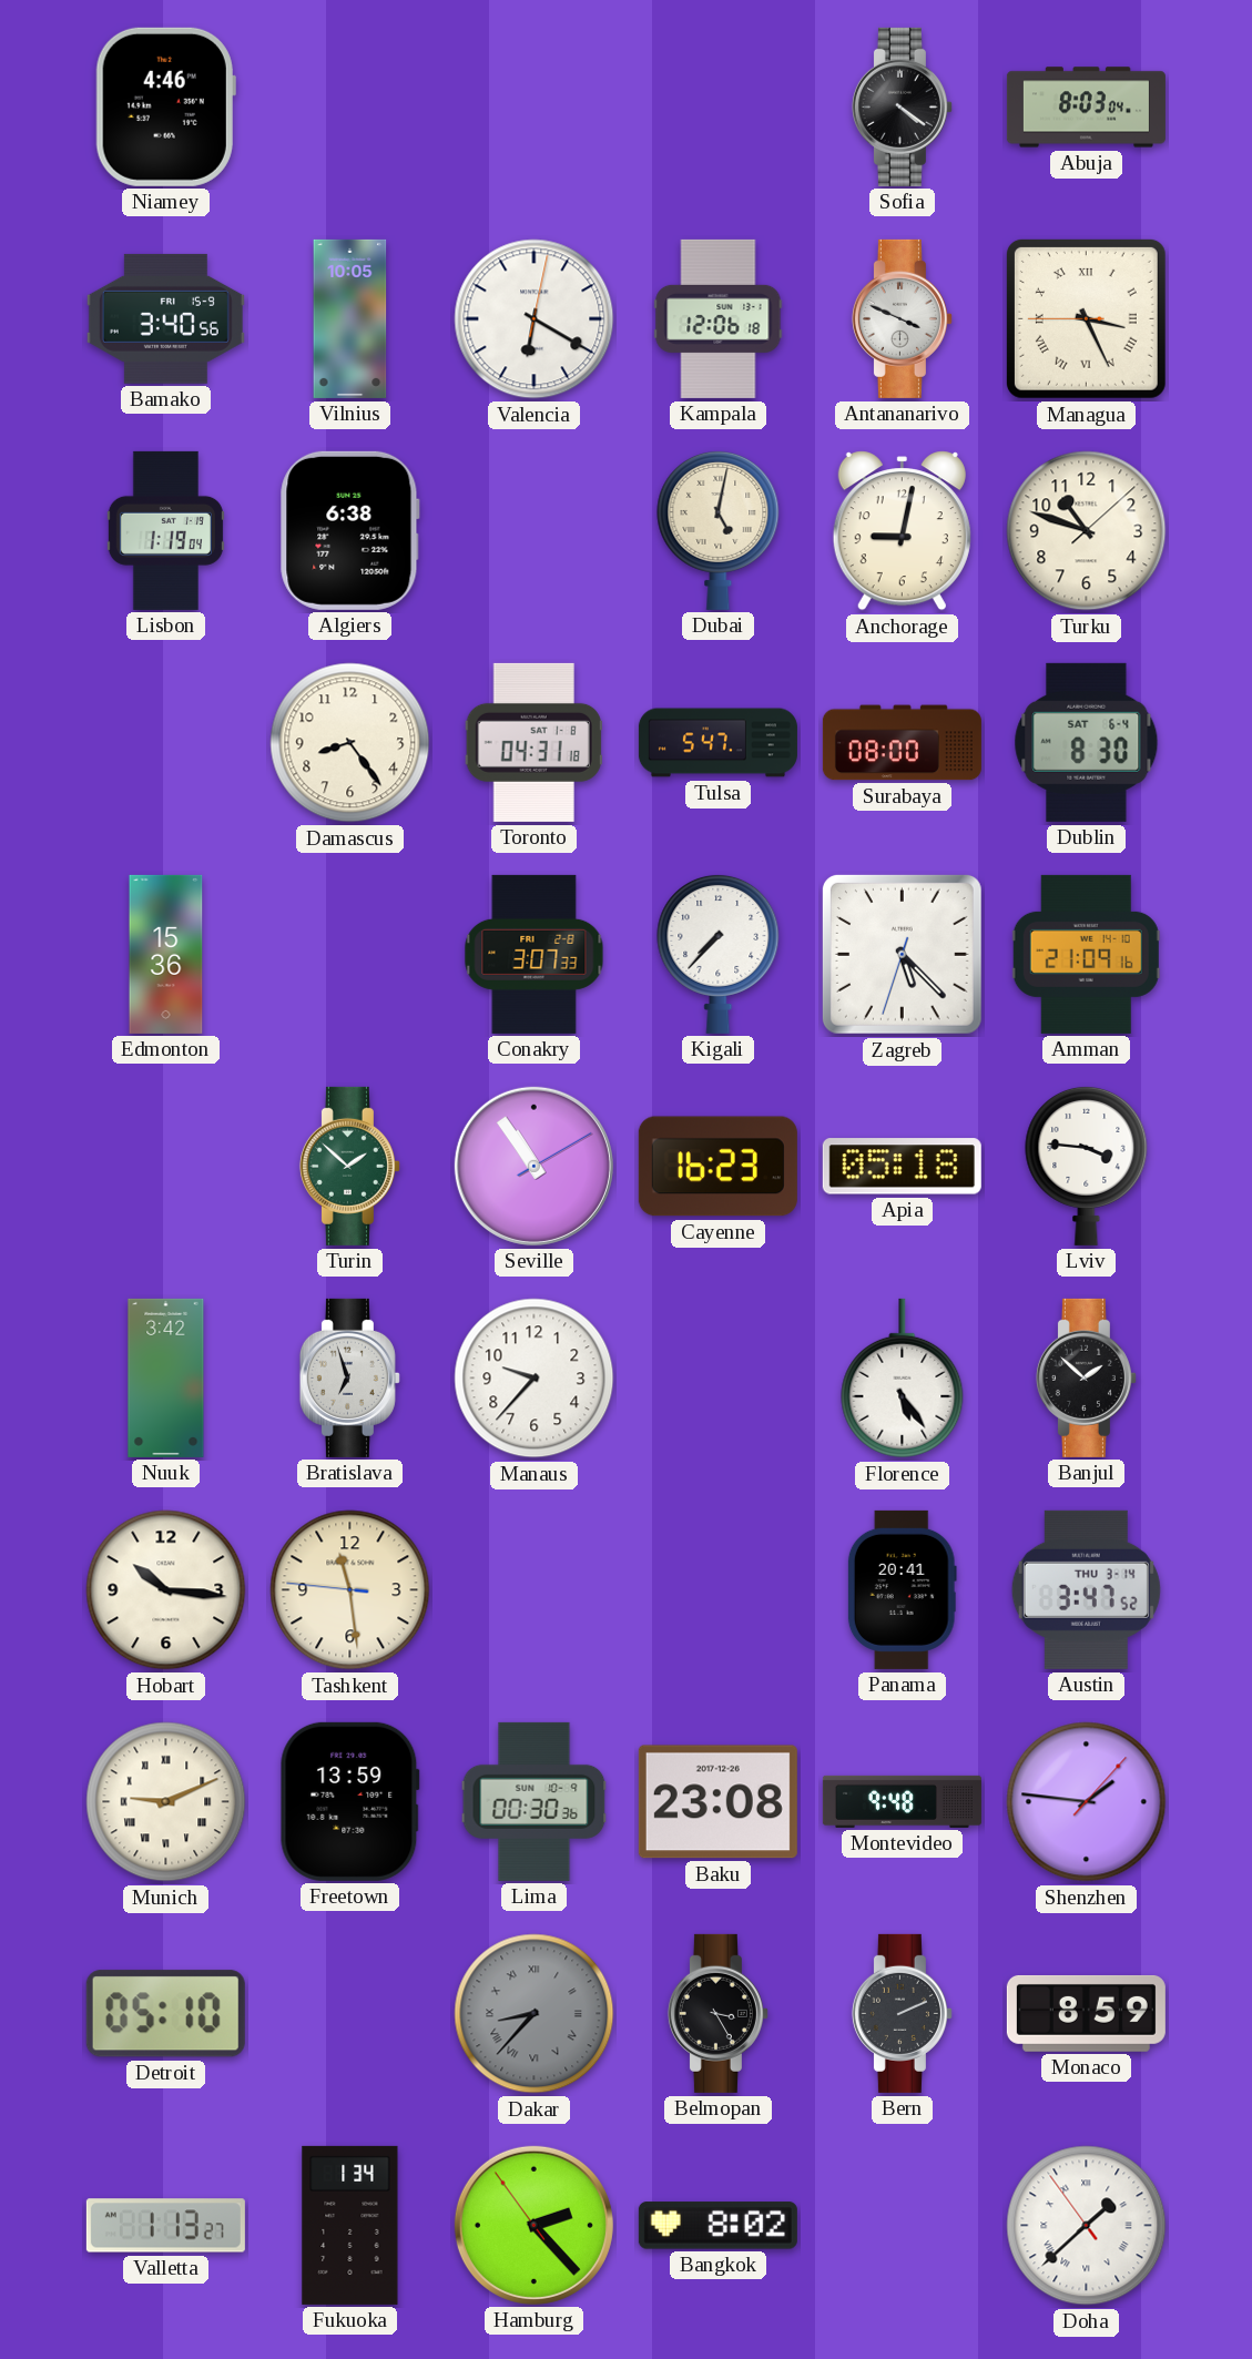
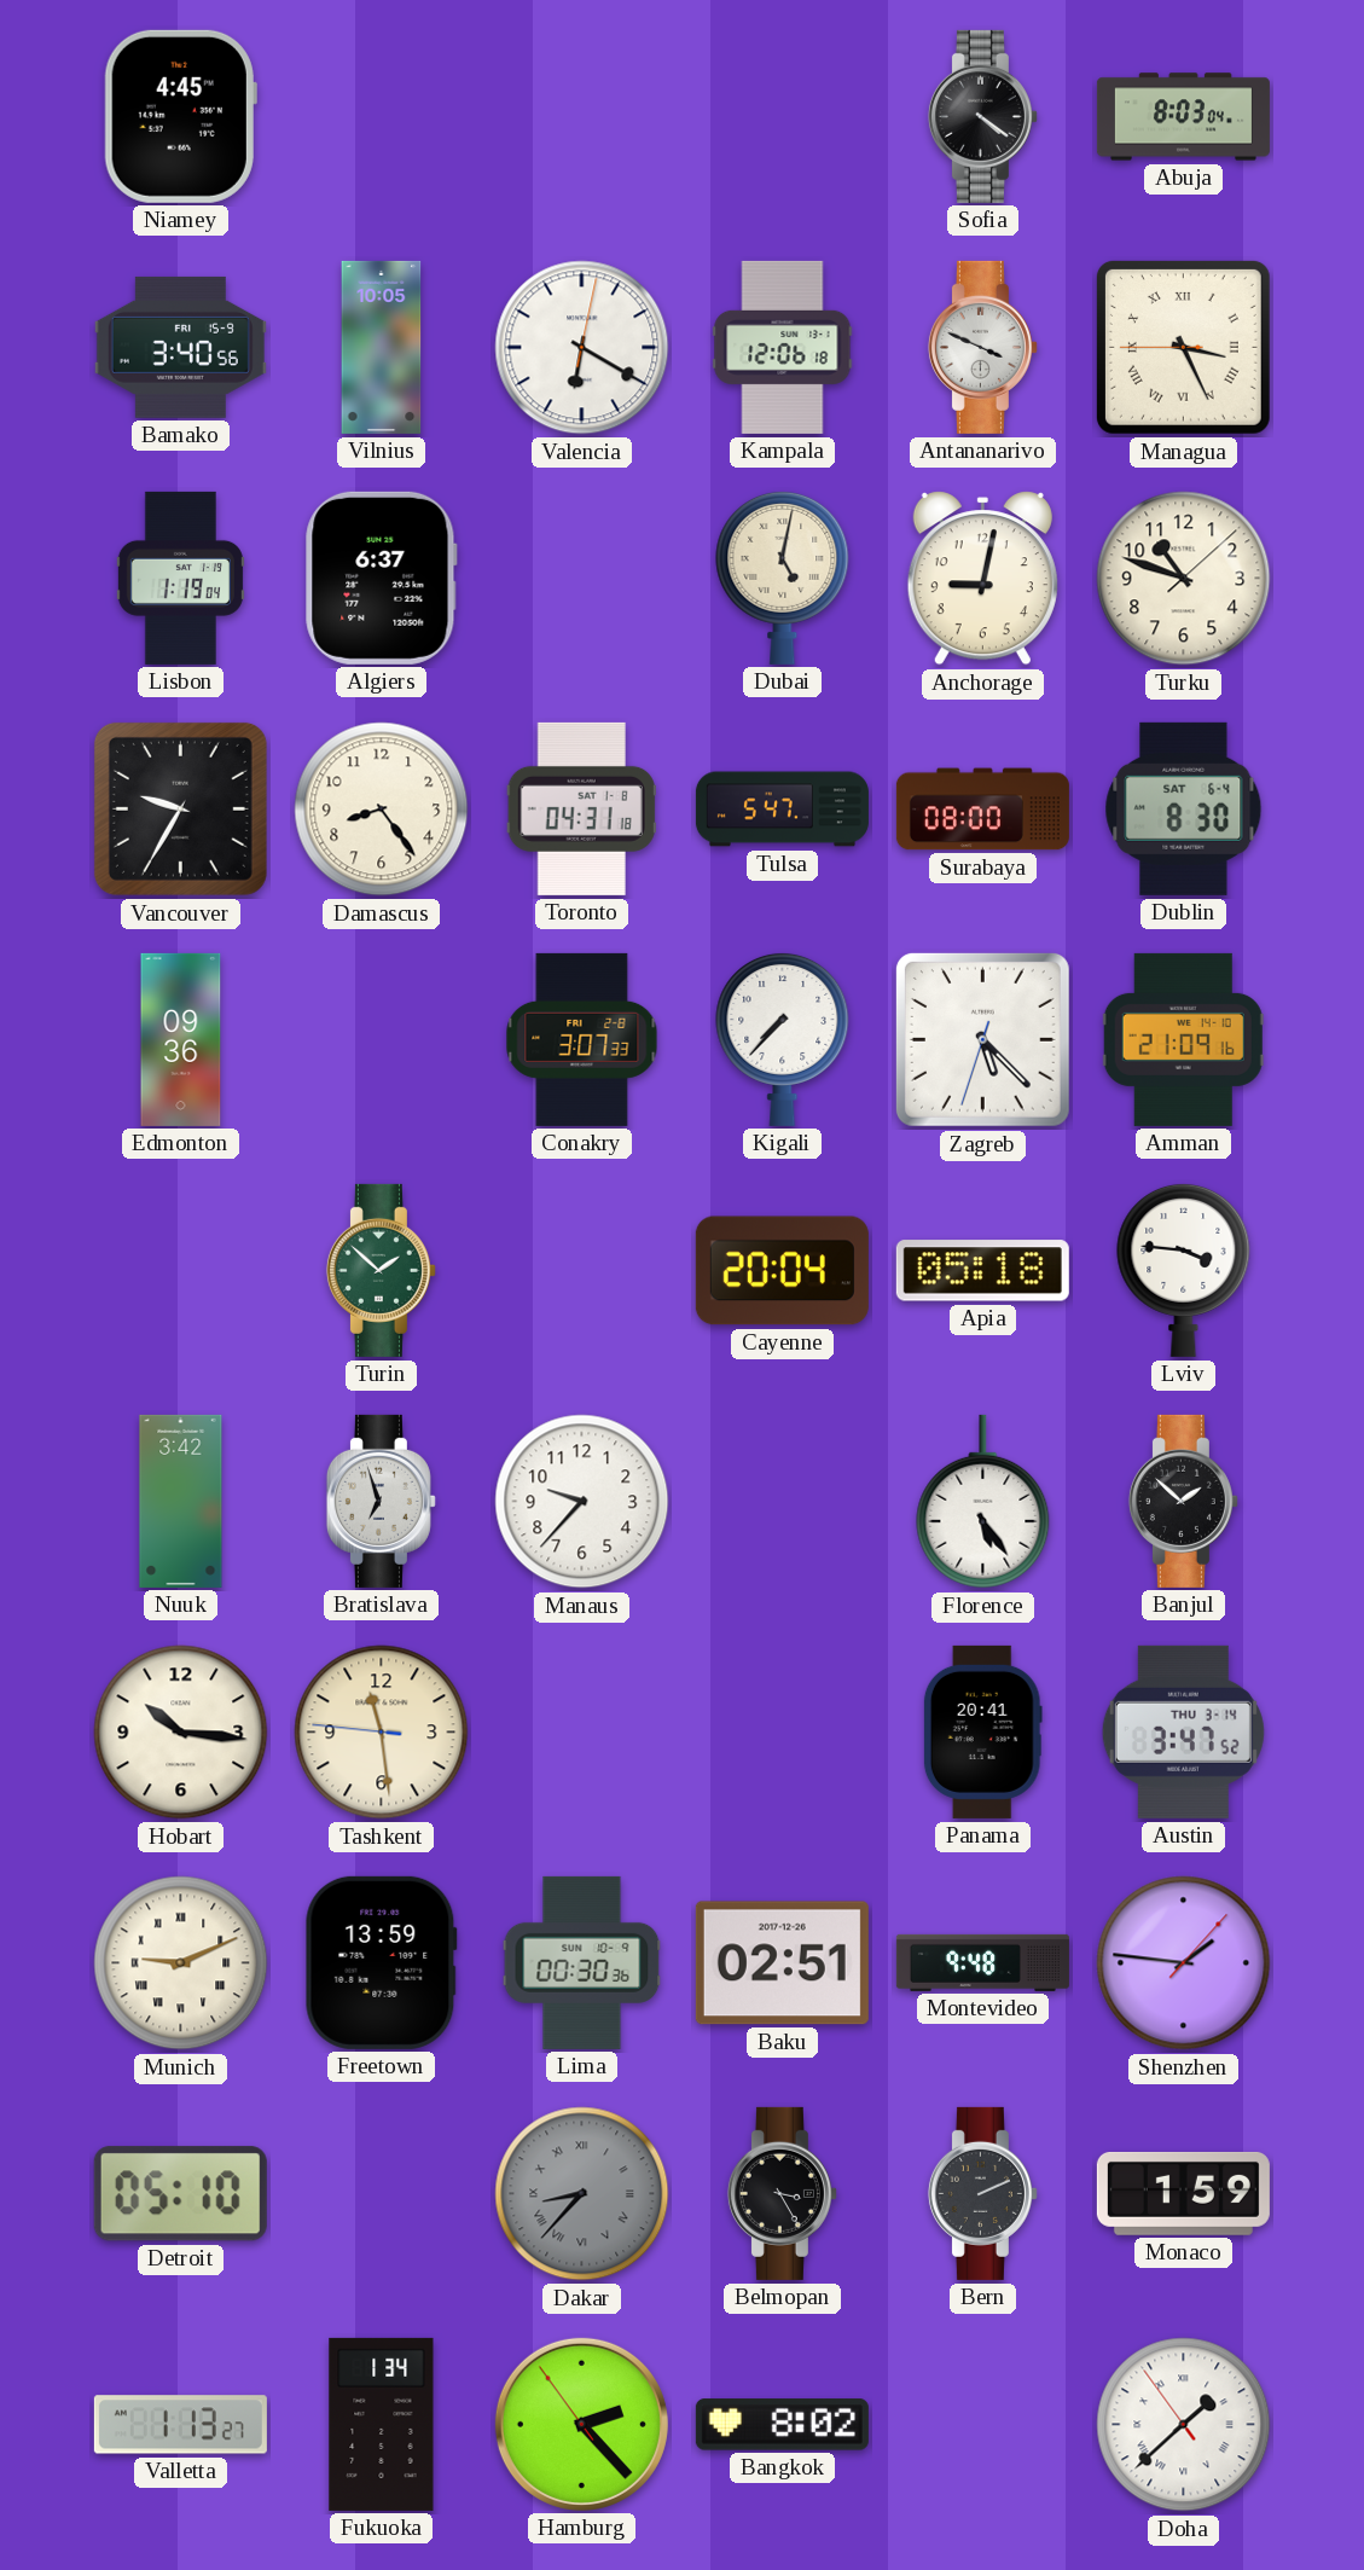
Niamey: 4:46 -> 4:45 (180, 116)
Algiers: 6:38 -> 6:37 (381, 578)
Vancouver: none -> 9:35 (180, 808)
Edmonton: 15:36 -> 09:36 (181, 1039)
Seville: 10:54 -> none (533, 1166)
Cayenne: 16:23 -> 20:04 (782, 1271)
Baku: 23:08 -> 02:51 (782, 1963)
Monaco: 8:59 -> 1:59 (1183, 2193)
